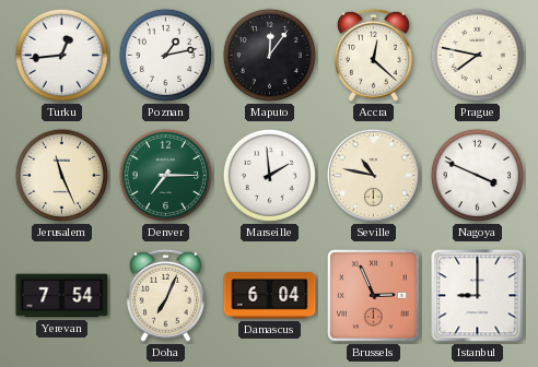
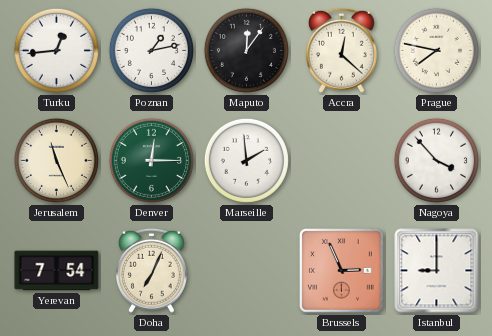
Denver: 7:15 -> 12:15 (151, 160)
Seville: 10:47 -> none (373, 175)
Nagoya: 3:49 -> 3:53 (436, 160)
Damascus: 6:04 -> none (270, 296)
